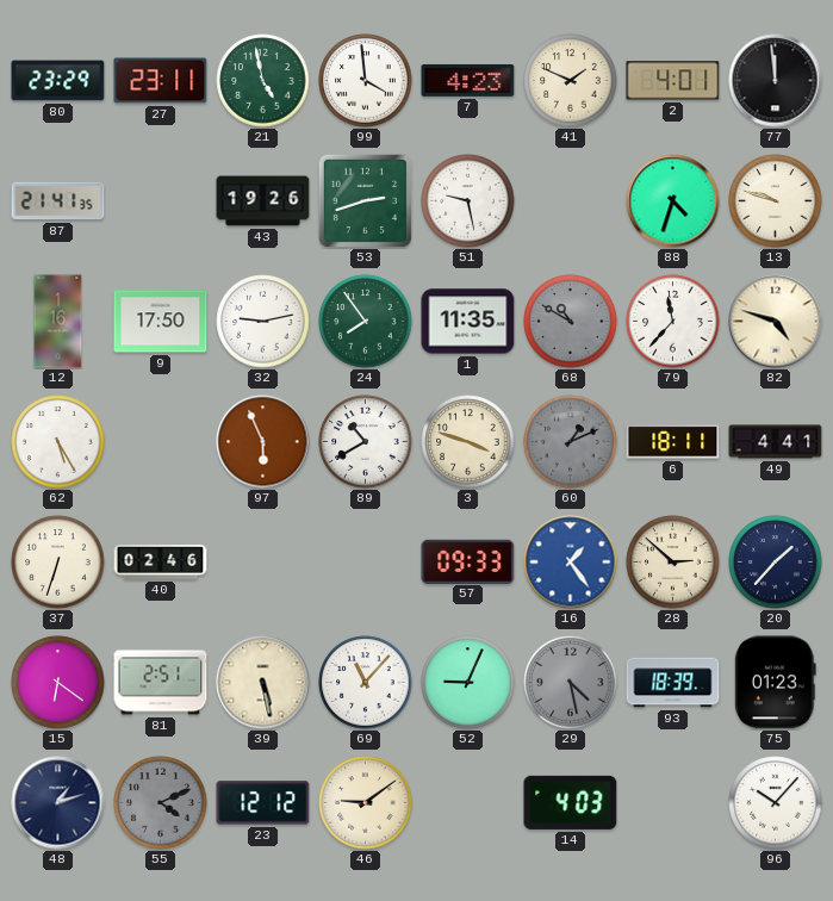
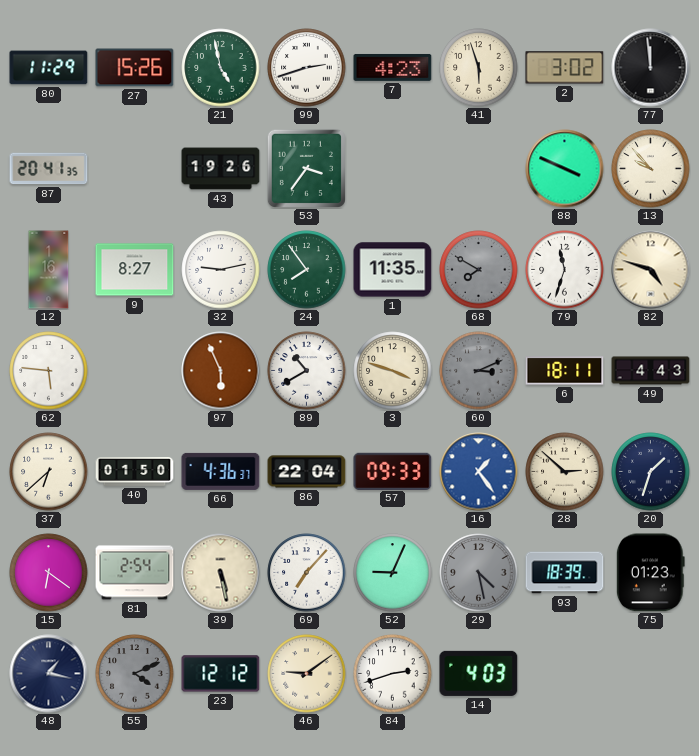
80: 23:29 -> 11:29 (49, 68)
27: 23:11 -> 15:26 (135, 68)
99: 3:59 -> 2:42 (307, 68)
41: 1:49 -> 5:57 (479, 68)
2: 4:01 -> 3:02 (565, 68)
87: 21:41 -> 20:41 (49, 169)
53: 2:42 -> 3:36 (306, 168)
51: 9:28 -> none (468, 201)
88: 4:33 -> 3:49 (565, 169)
13: 9:48 -> 9:53 (651, 169)
9: 17:50 -> 8:27 (135, 270)
68: 10:50 -> 7:50 (479, 270)
79: 11:37 -> 11:33 (565, 270)
62: 5:25 -> 5:46 (49, 371)
60: 1:11 -> 3:11 (479, 371)
49: 4:41 -> 4:43 (651, 371)
37: 6:33 -> 6:38 (49, 472)
40: 02:46 -> 01:50 (135, 472)
66: none -> 4:36 (221, 471)
86: none -> 22:04 (307, 472)
20: 1:37 -> 1:33 (651, 472)
81: 2:51 -> 2:54 (135, 573)
69: 11:07 -> 7:07 (307, 573)
48: 1:12 -> 1:17 (49, 674)
84: none -> 2:42 (393, 674)
96: 10:07 -> none (776, 803)
